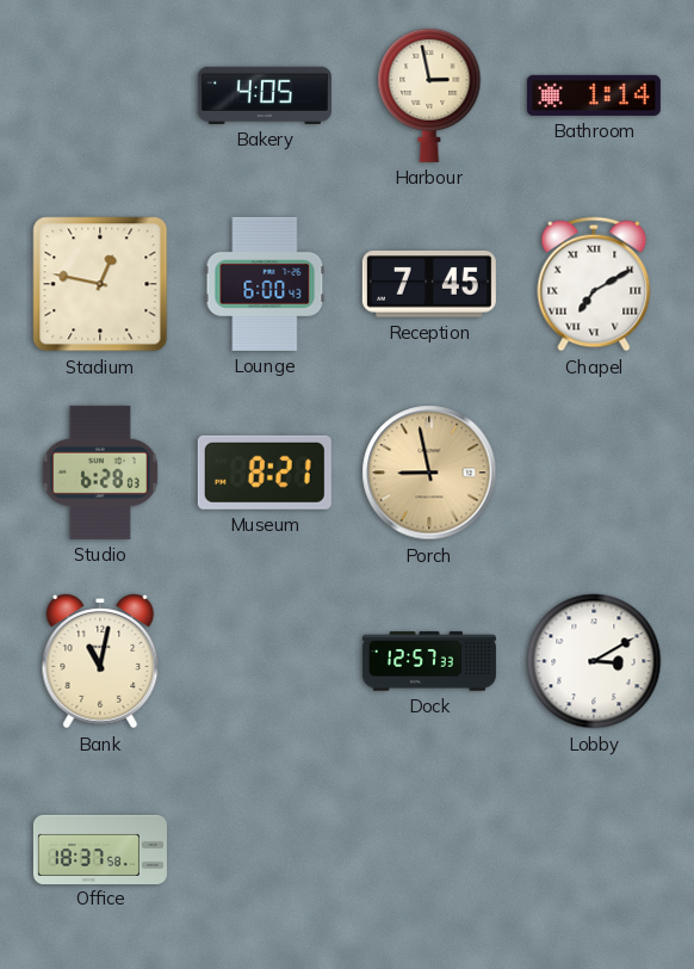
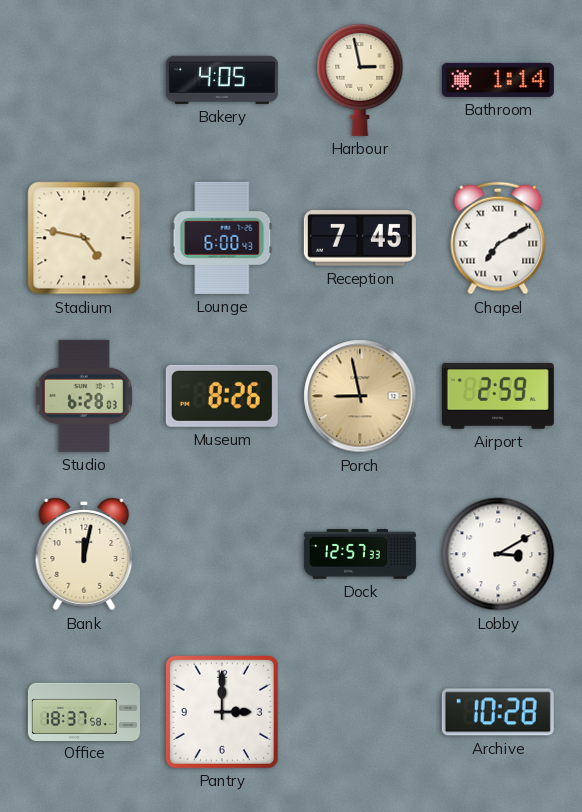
Stadium: 12:47 -> 4:47 (84, 238)
Museum: 8:21 -> 8:26 (222, 396)
Airport: none -> 2:59 (498, 396)
Bank: 11:02 -> 12:02 (84, 554)
Pantry: none -> 3:00 (222, 712)
Archive: none -> 10:28 (498, 712)
